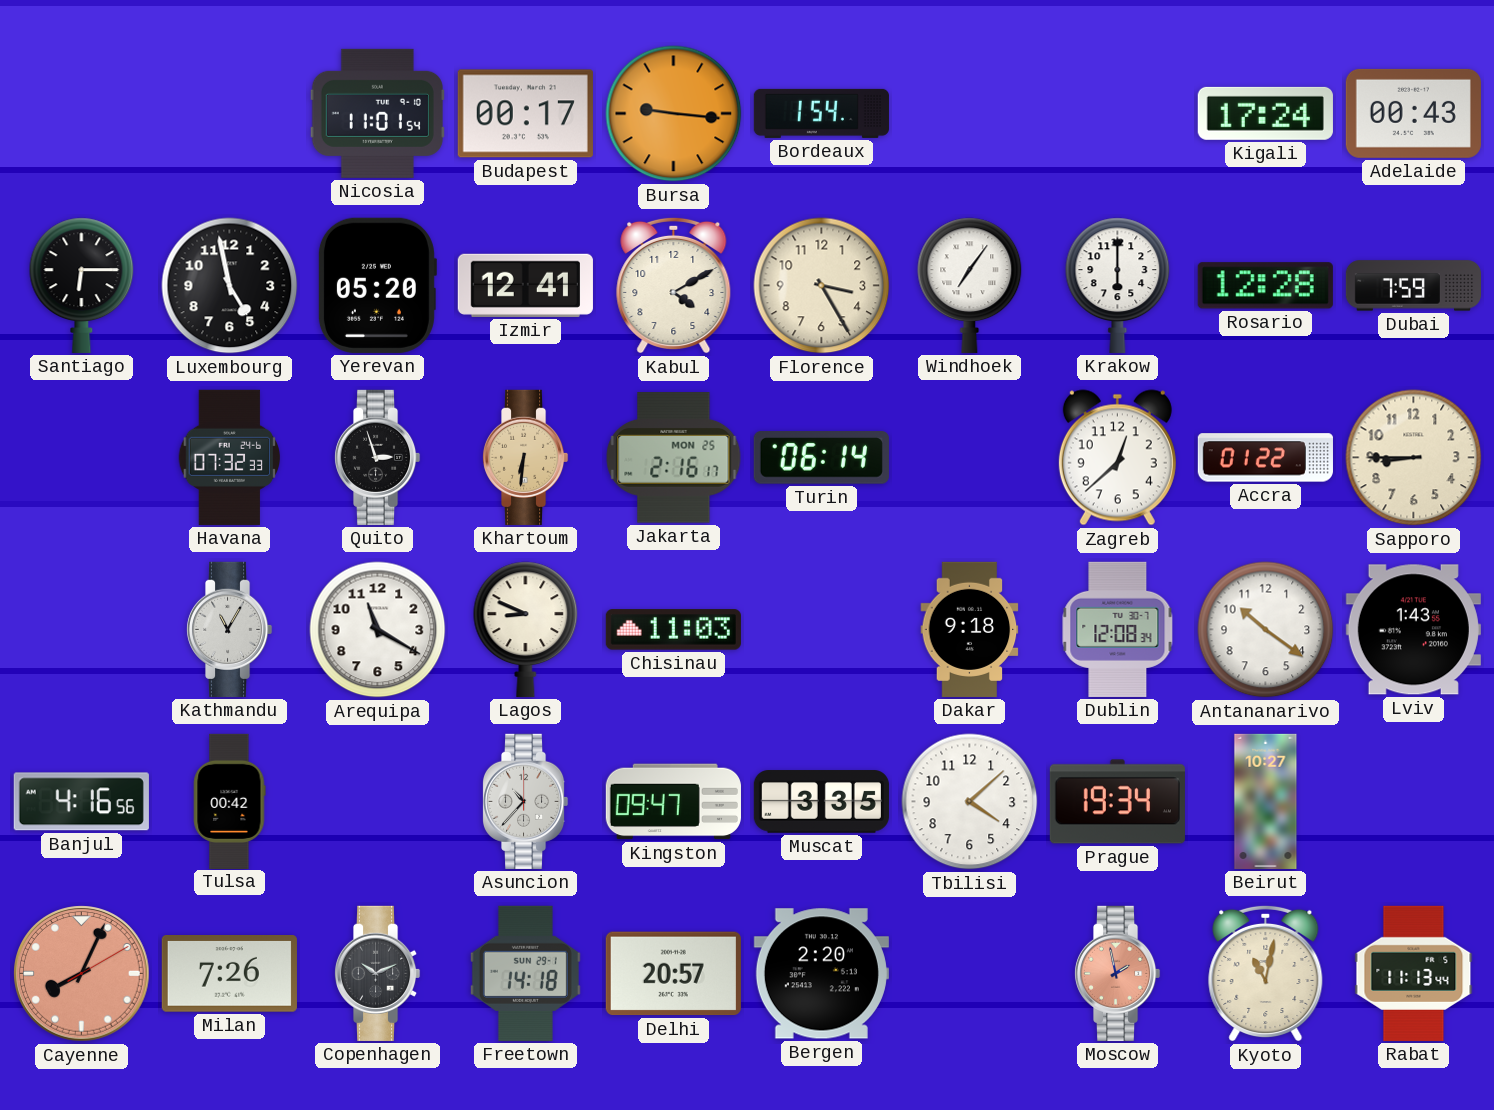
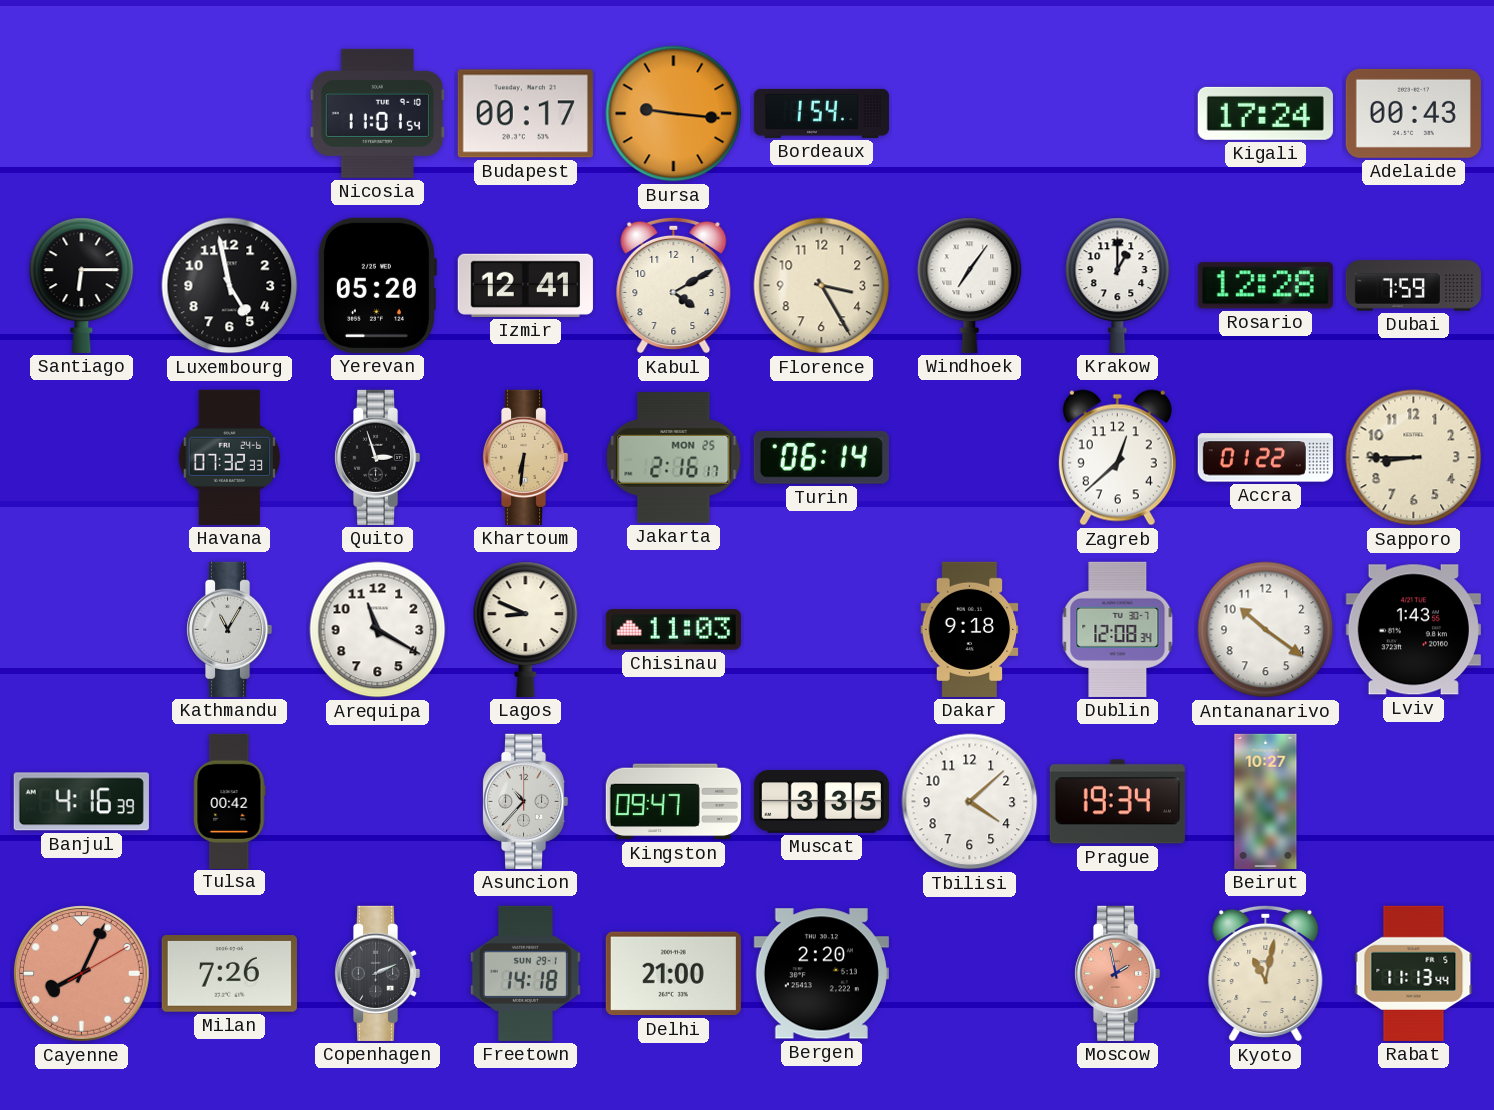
Krakow: 6:00 -> 1:00 (1118, 285)
Banjul: 4:16:56 -> 4:16:39 (81, 802)
Copenhagen: 10:11 -> 2:11 (377, 973)
Delhi: 20:57 -> 21:00 (673, 974)
